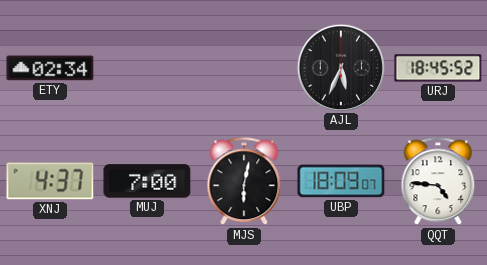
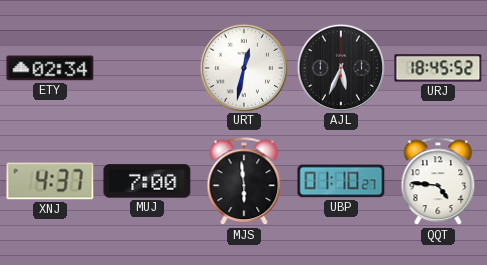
URT: none -> 12:32 (243, 67)
MJS: 6:02 -> 5:59 (244, 182)
UBP: 18:09 -> 01:10 (341, 181)
